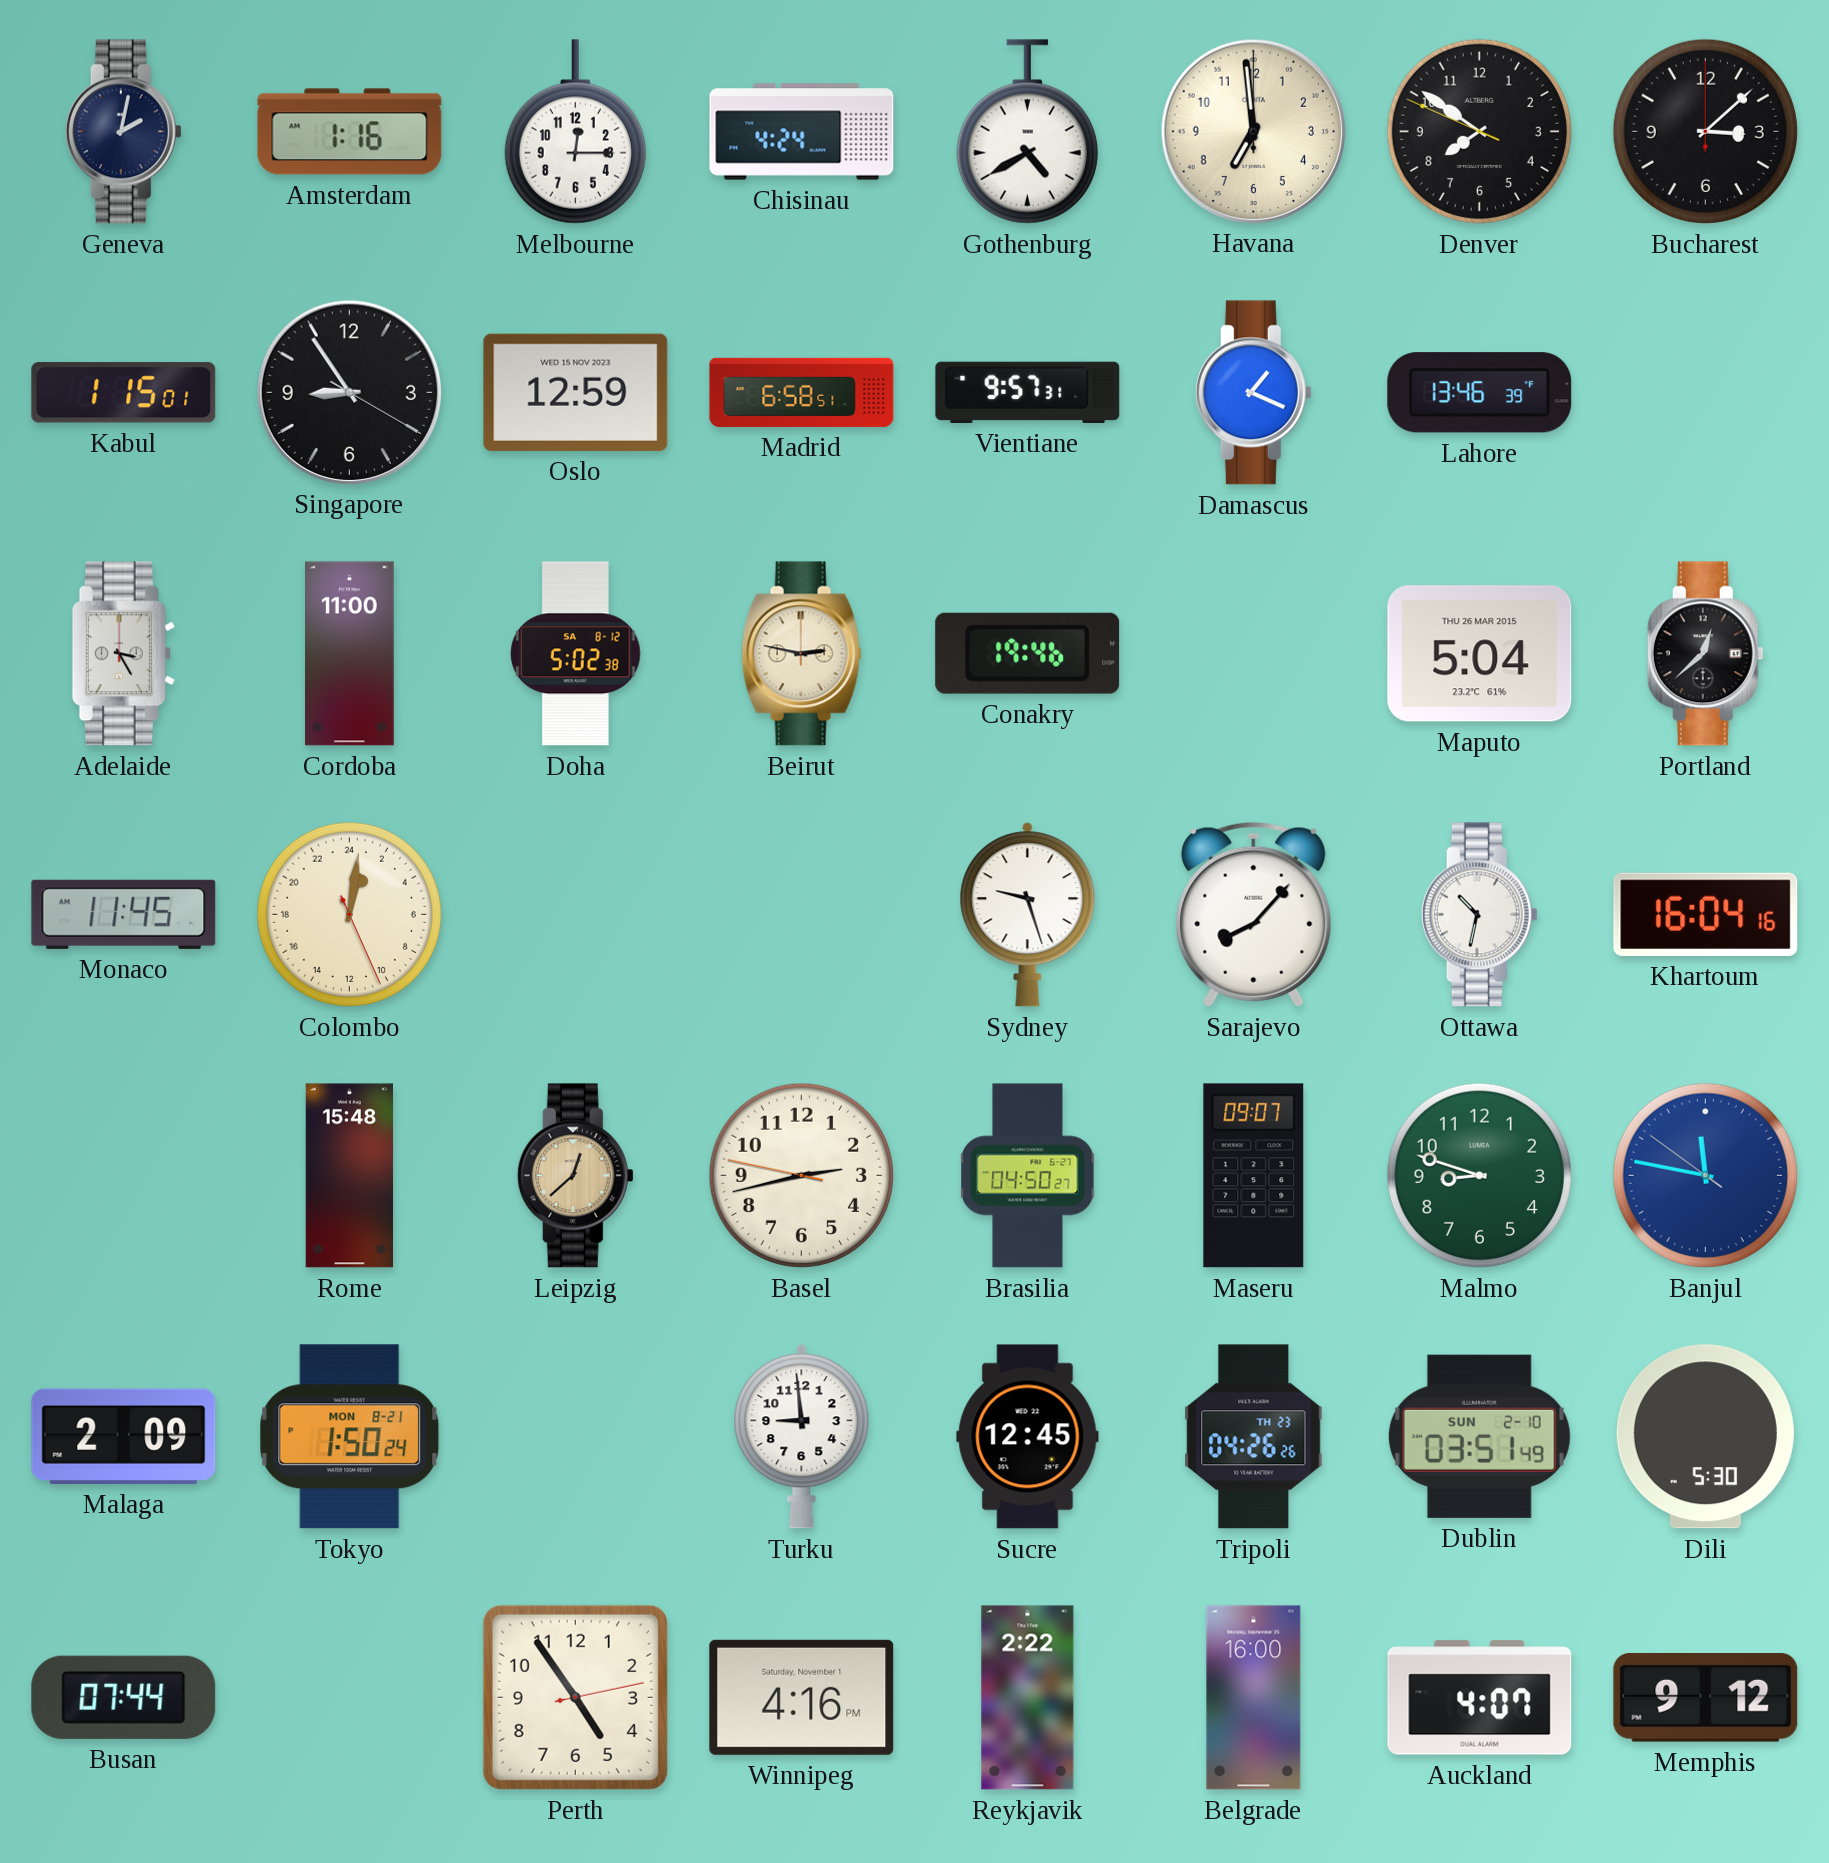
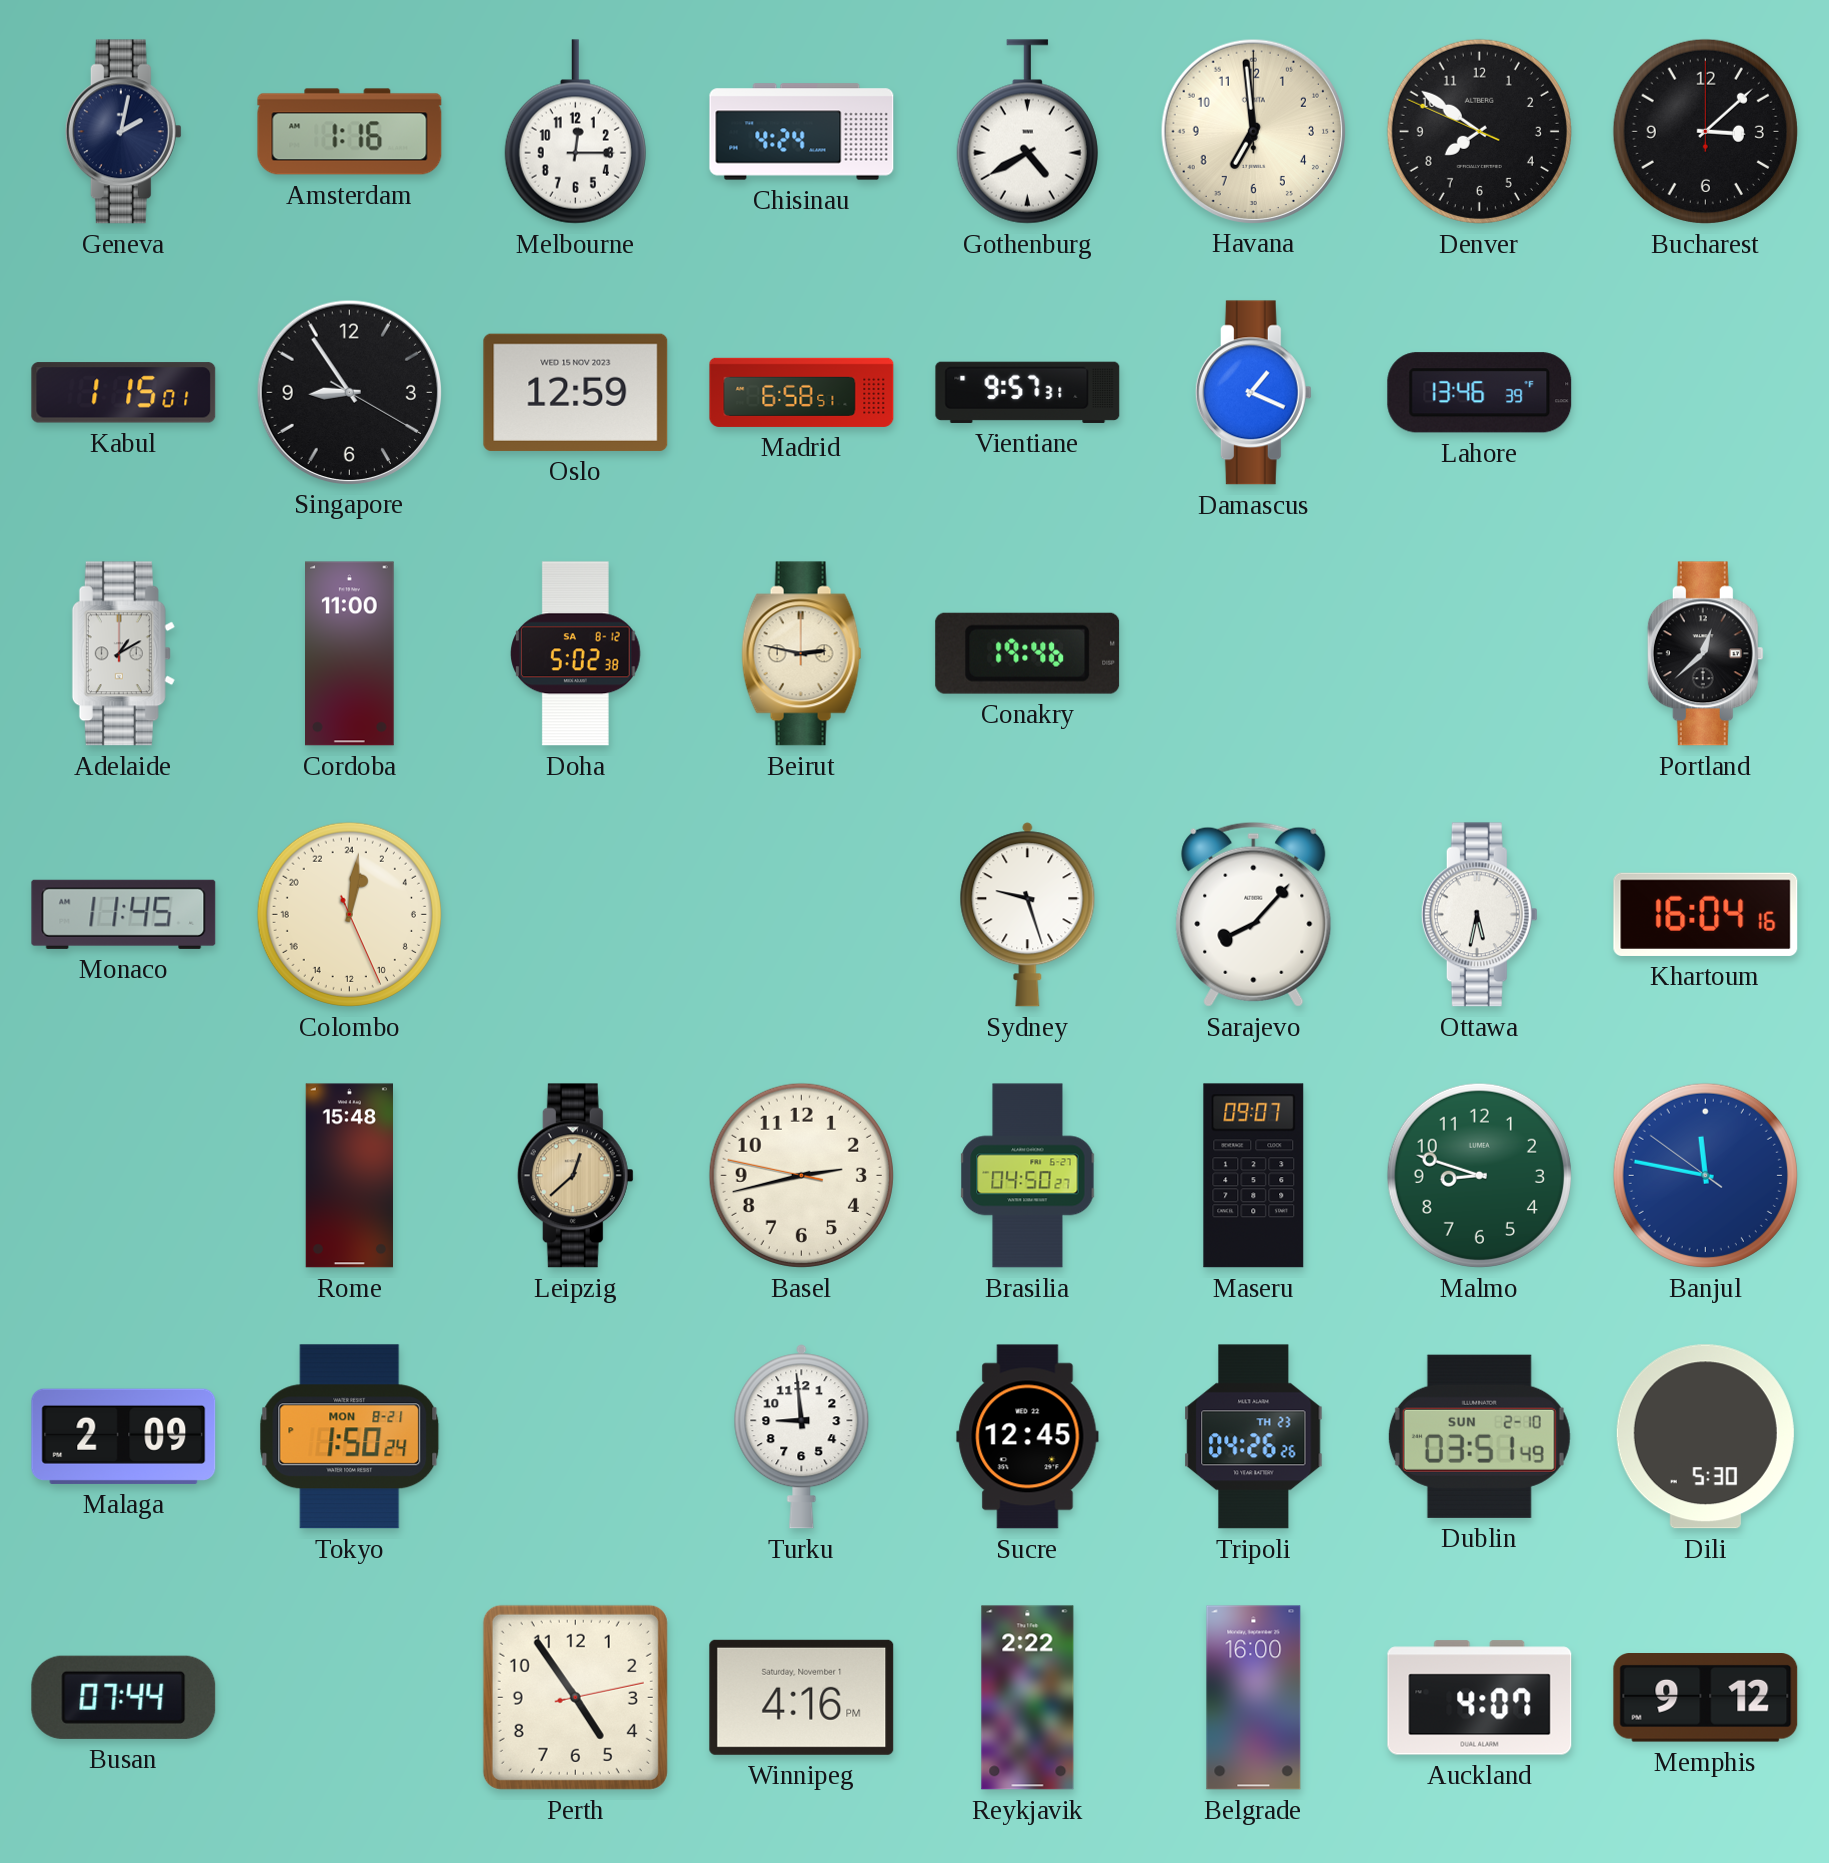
Adelaide: 3:25 -> 1:10 (123, 654)
Maputo: 5:04 -> none (1480, 654)
Ottawa: 10:32 -> 5:32 (1479, 915)
